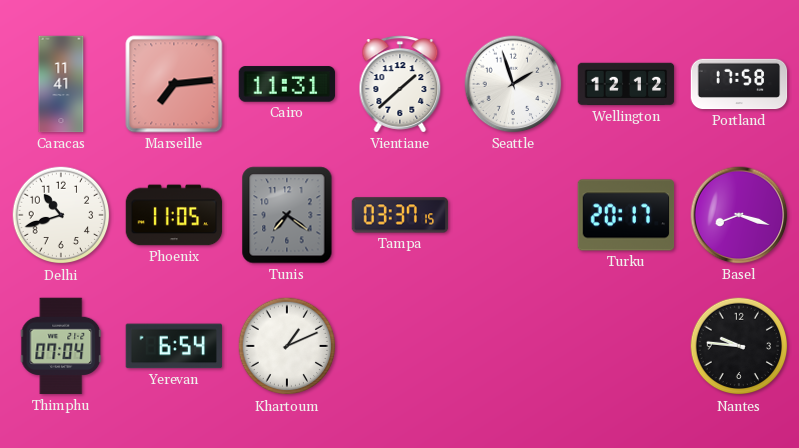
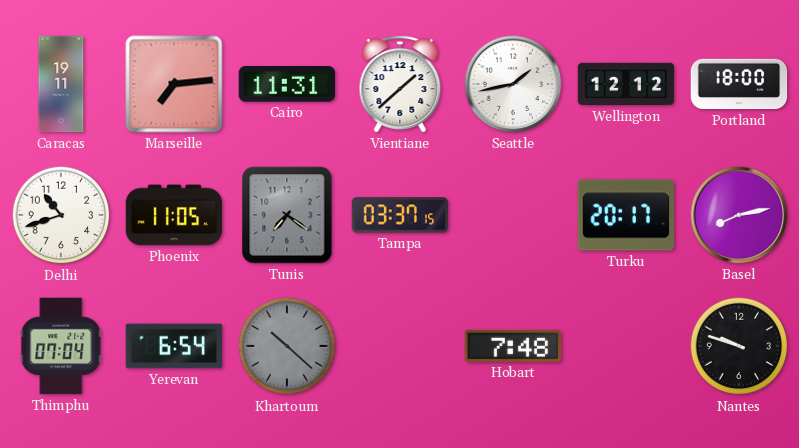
Caracas: 11:41 -> 19:11 (61, 84)
Seattle: 1:57 -> 1:43 (513, 84)
Portland: 17:58 -> 18:00 (739, 84)
Basel: 8:18 -> 8:13 (739, 215)
Khartoum: 1:11 -> 10:22 (287, 346)
Khartoum dial: white -> grey (287, 346)
Hobart: none -> 7:48 (513, 346)
Nantes: 9:46 -> 9:48 (739, 346)
